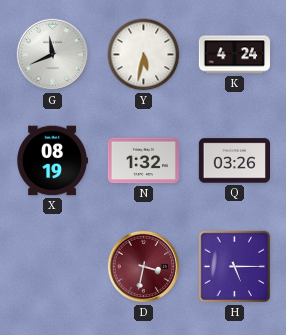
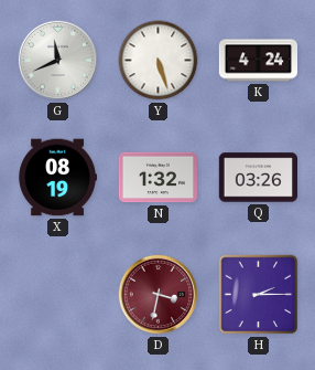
Y: 5:32 -> 5:27 (159, 61)
H: 5:15 -> 2:15 (259, 295)
